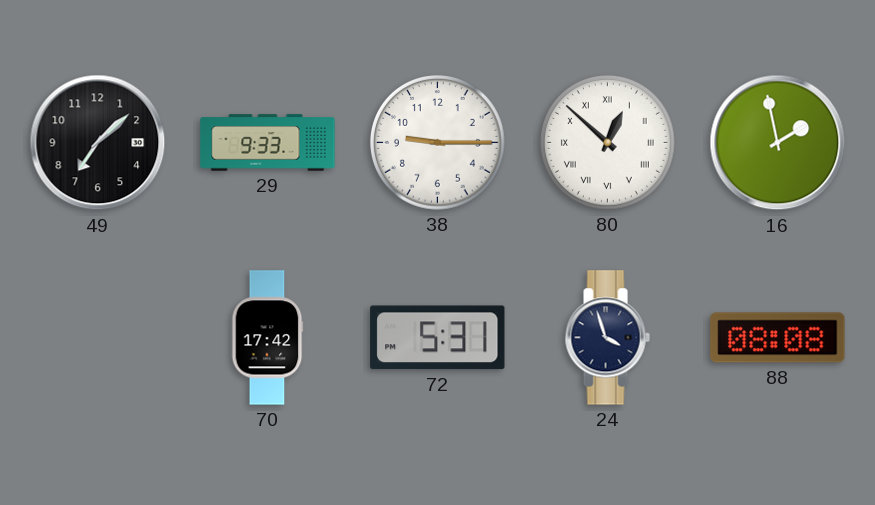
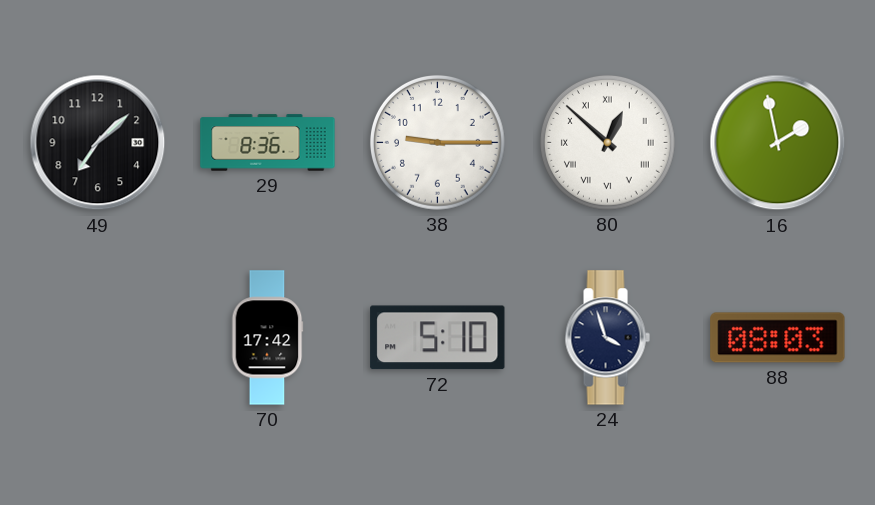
29: 9:33 -> 8:36 (268, 143)
72: 5:31 -> 5:10 (438, 338)
88: 08:08 -> 08:03 (778, 338)
